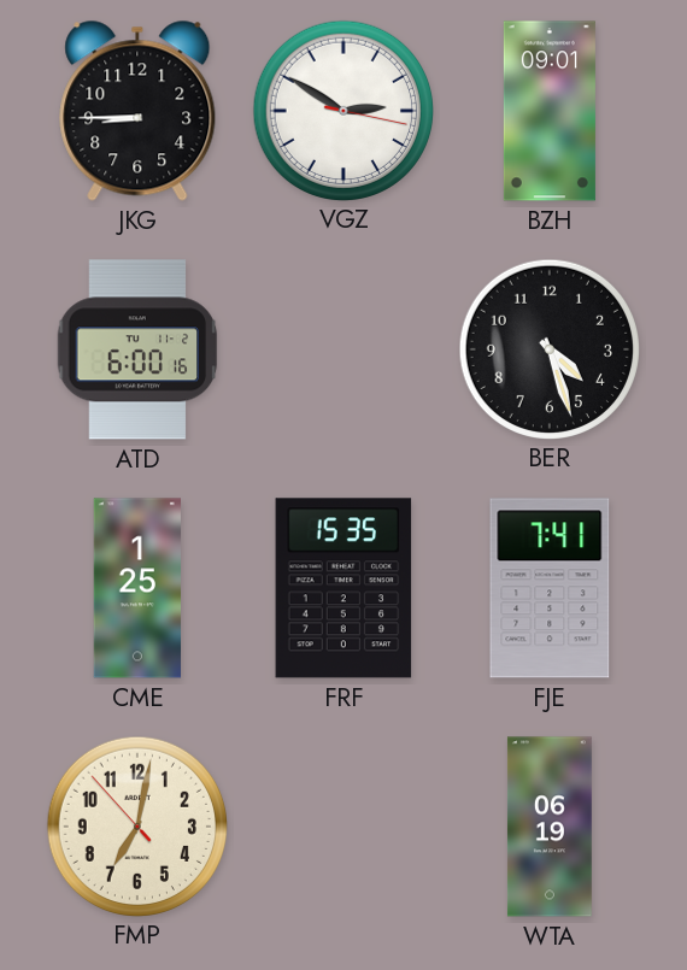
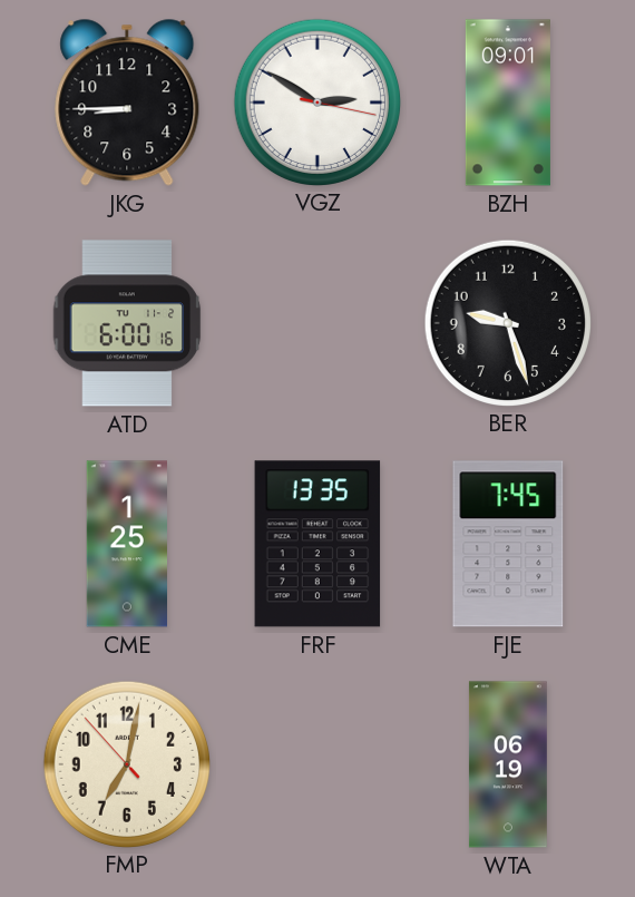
BER: 4:27 -> 9:27 (507, 322)
FRF: 15:35 -> 13:35 (317, 544)
FJE: 7:41 -> 7:45 (508, 544)
